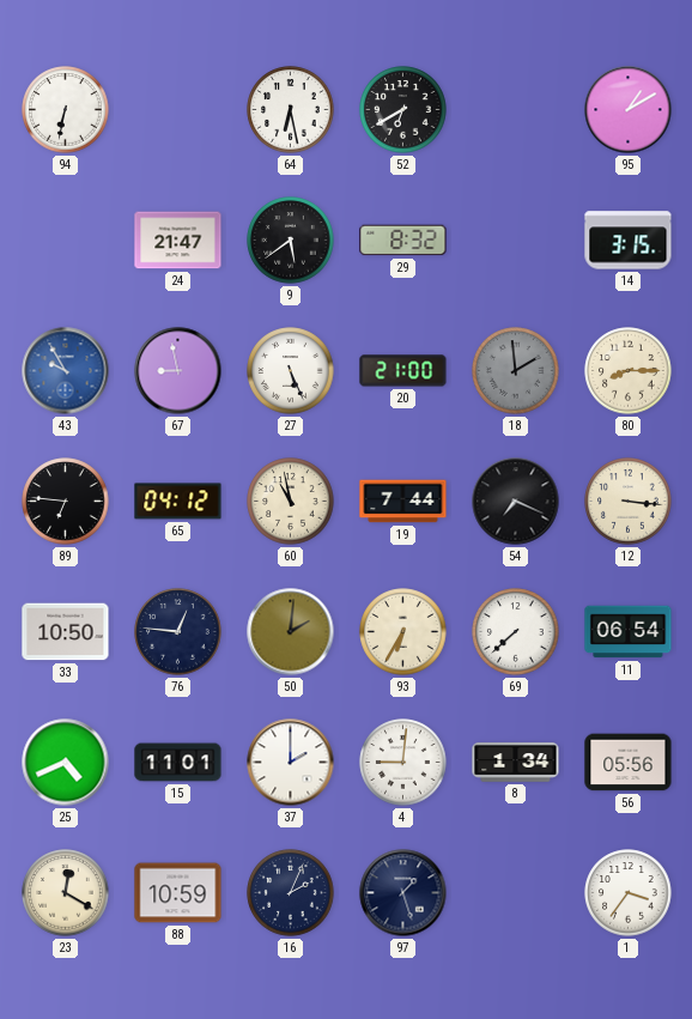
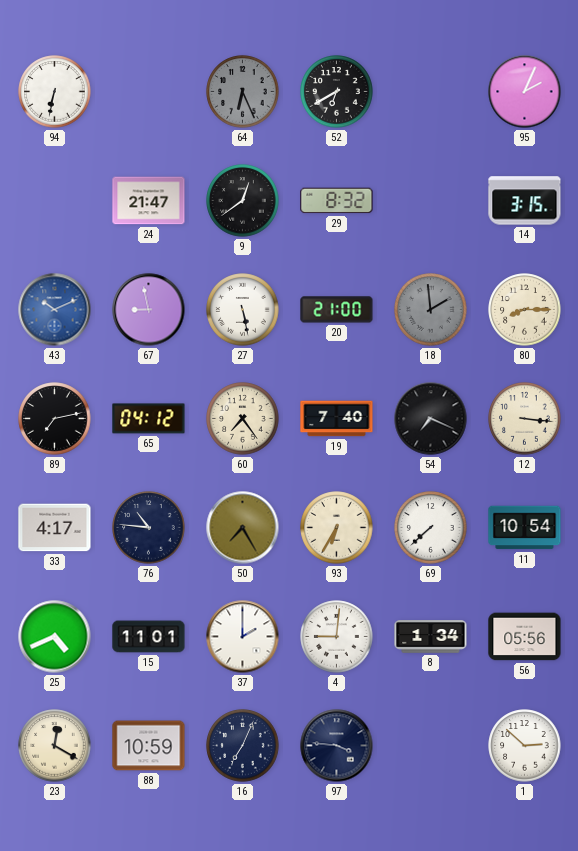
64: 6:28 -> 6:26 (243, 92)
64 dial: white -> grey (243, 92)
95: 1:10 -> 2:04 (525, 92)
9: 5:39 -> 12:39 (243, 201)
43: 9:55 -> 10:11 (55, 310)
27: 5:26 -> 5:28 (243, 310)
89: 6:46 -> 7:13 (55, 419)
60: 10:58 -> 7:24 (243, 419)
19: 7:44 -> 7:40 (337, 419)
33: 10:50 -> 4:17 (55, 528)
76: 12:46 -> 10:46 (149, 528)
50: 2:01 -> 7:25 (243, 528)
11: 06:54 -> 10:54 (525, 528)
16: 2:04 -> 7:04 (243, 746)
97: 1:27 -> 3:46 (337, 746)
1: 3:36 -> 2:52 (525, 746)
